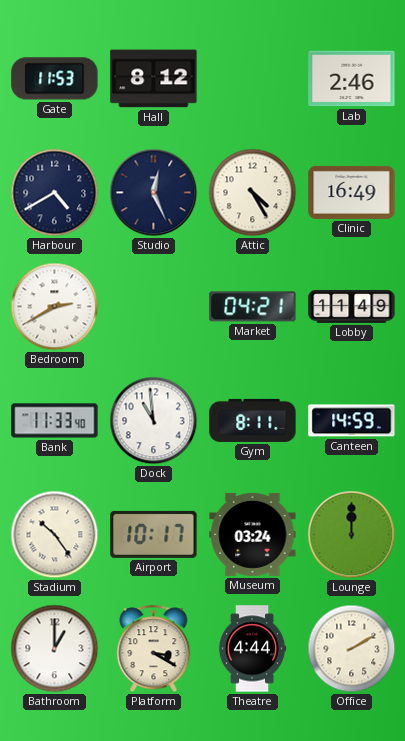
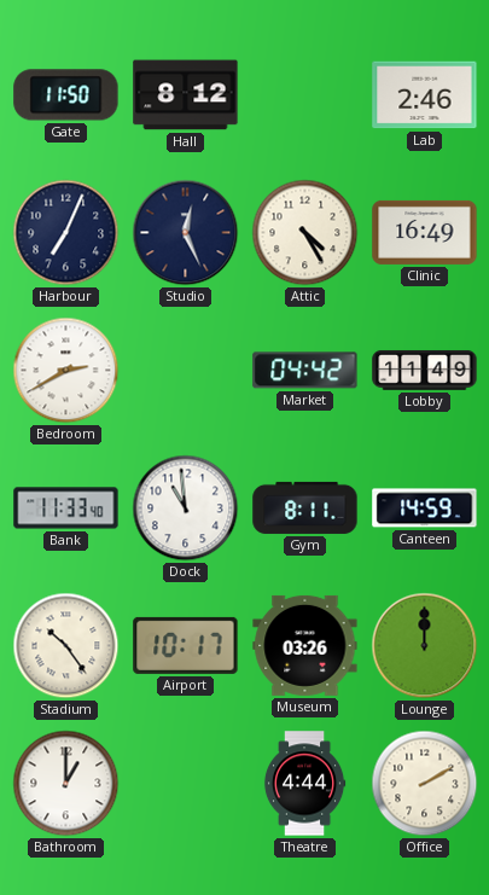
Gate: 11:53 -> 11:50 (66, 95)
Harbour: 4:40 -> 7:04 (66, 233)
Market: 04:21 -> 04:42 (305, 371)
Museum: 03:24 -> 03:26 (305, 645)
Platform: 3:20 -> none (154, 649)
